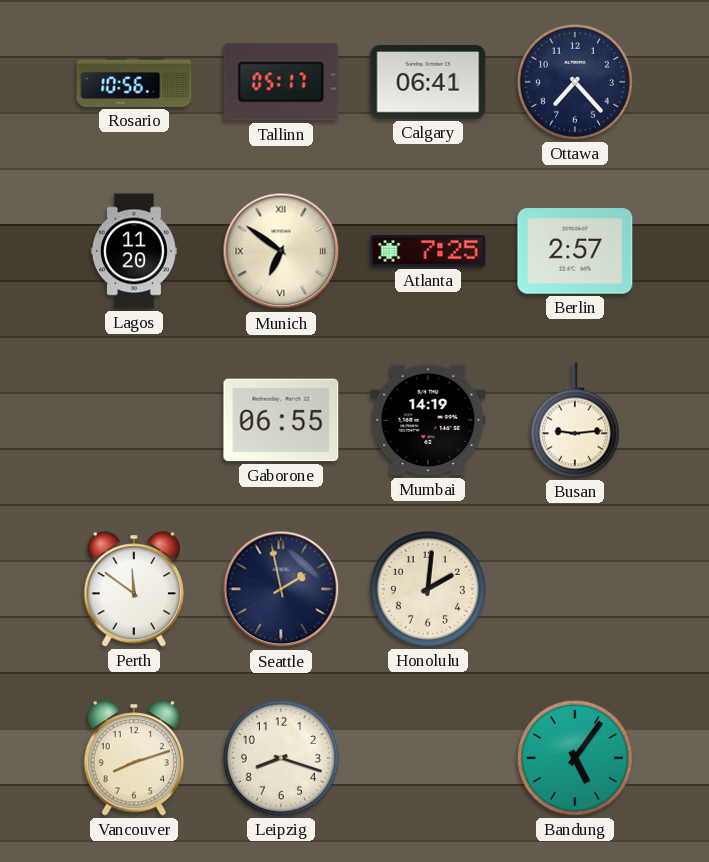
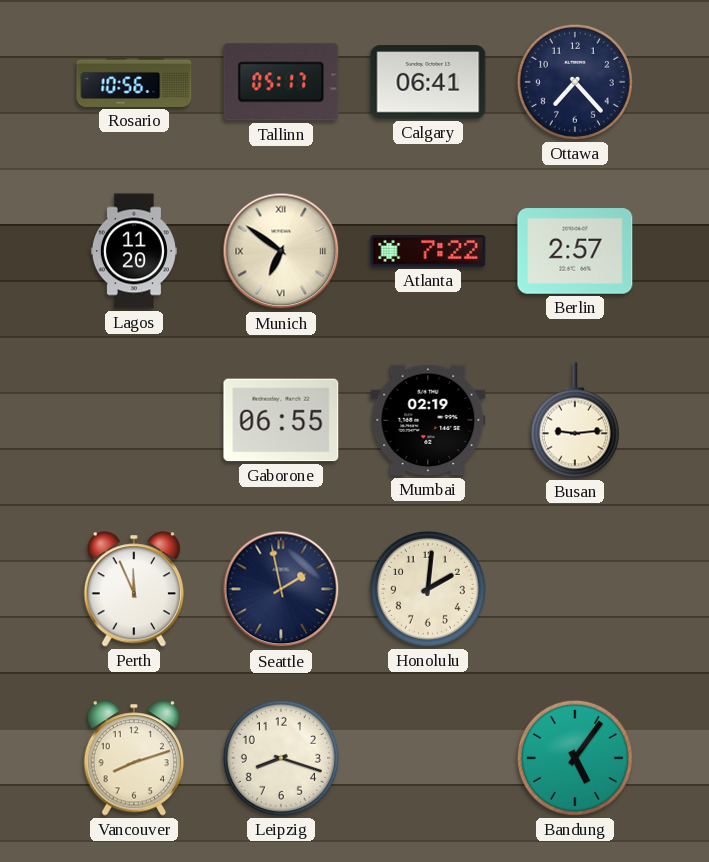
Atlanta: 7:25 -> 7:22 (428, 252)
Mumbai: 14:19 -> 02:19 (428, 420)
Perth: 11:51 -> 11:56 (133, 589)
